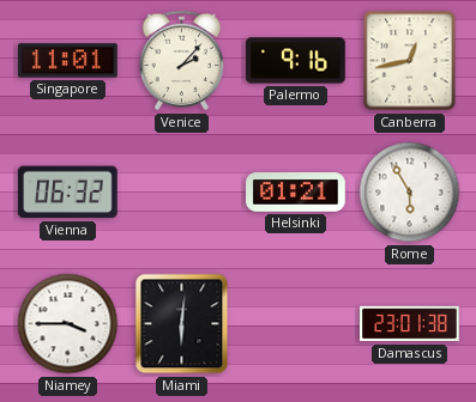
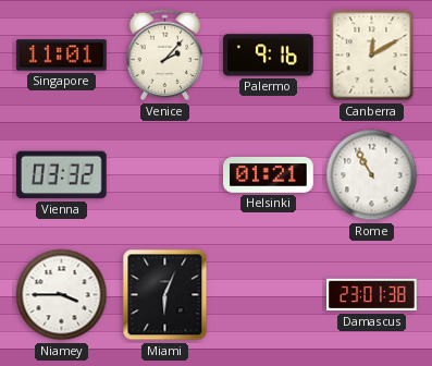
Canberra: 12:43 -> 12:10 (372, 56)
Vienna: 06:32 -> 03:32 (61, 175)
Rome: 5:55 -> 10:55 (372, 175)
Miami: 6:01 -> 6:04 (165, 295)
